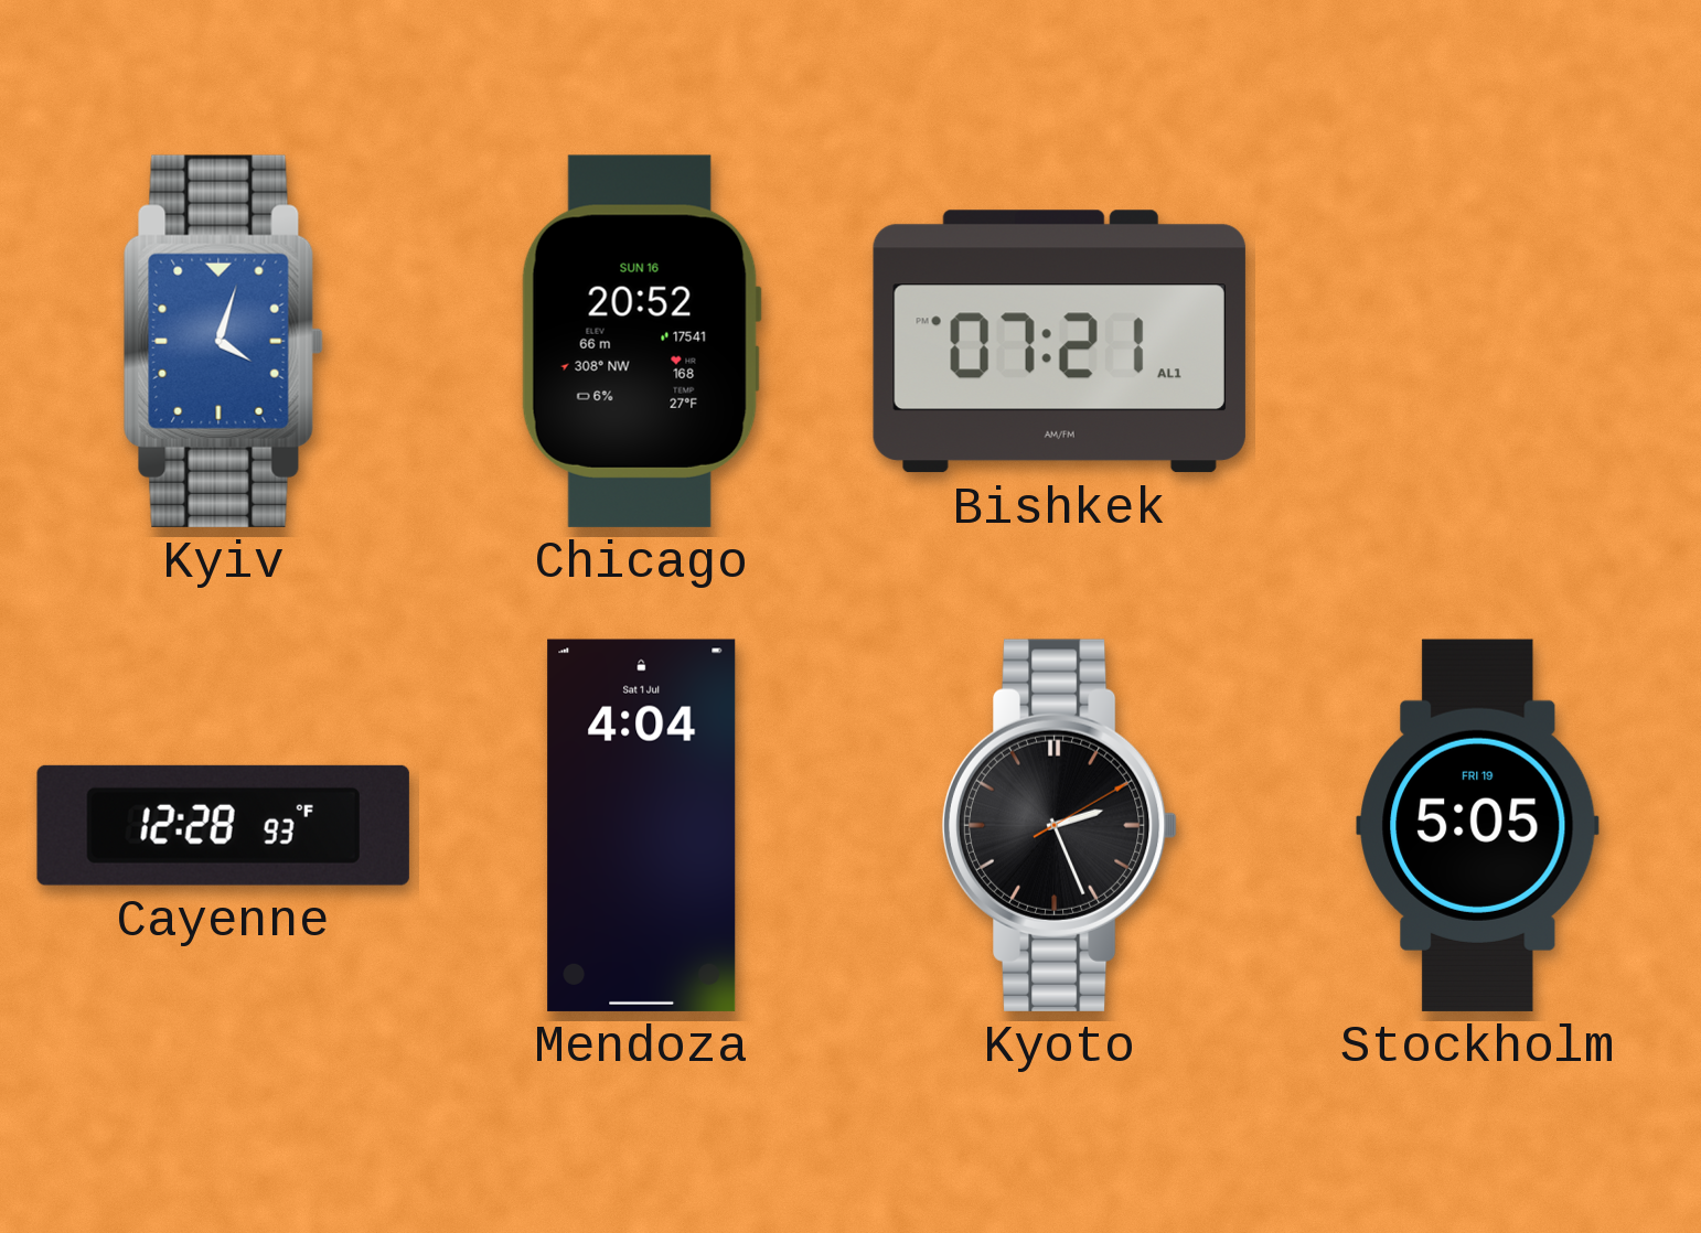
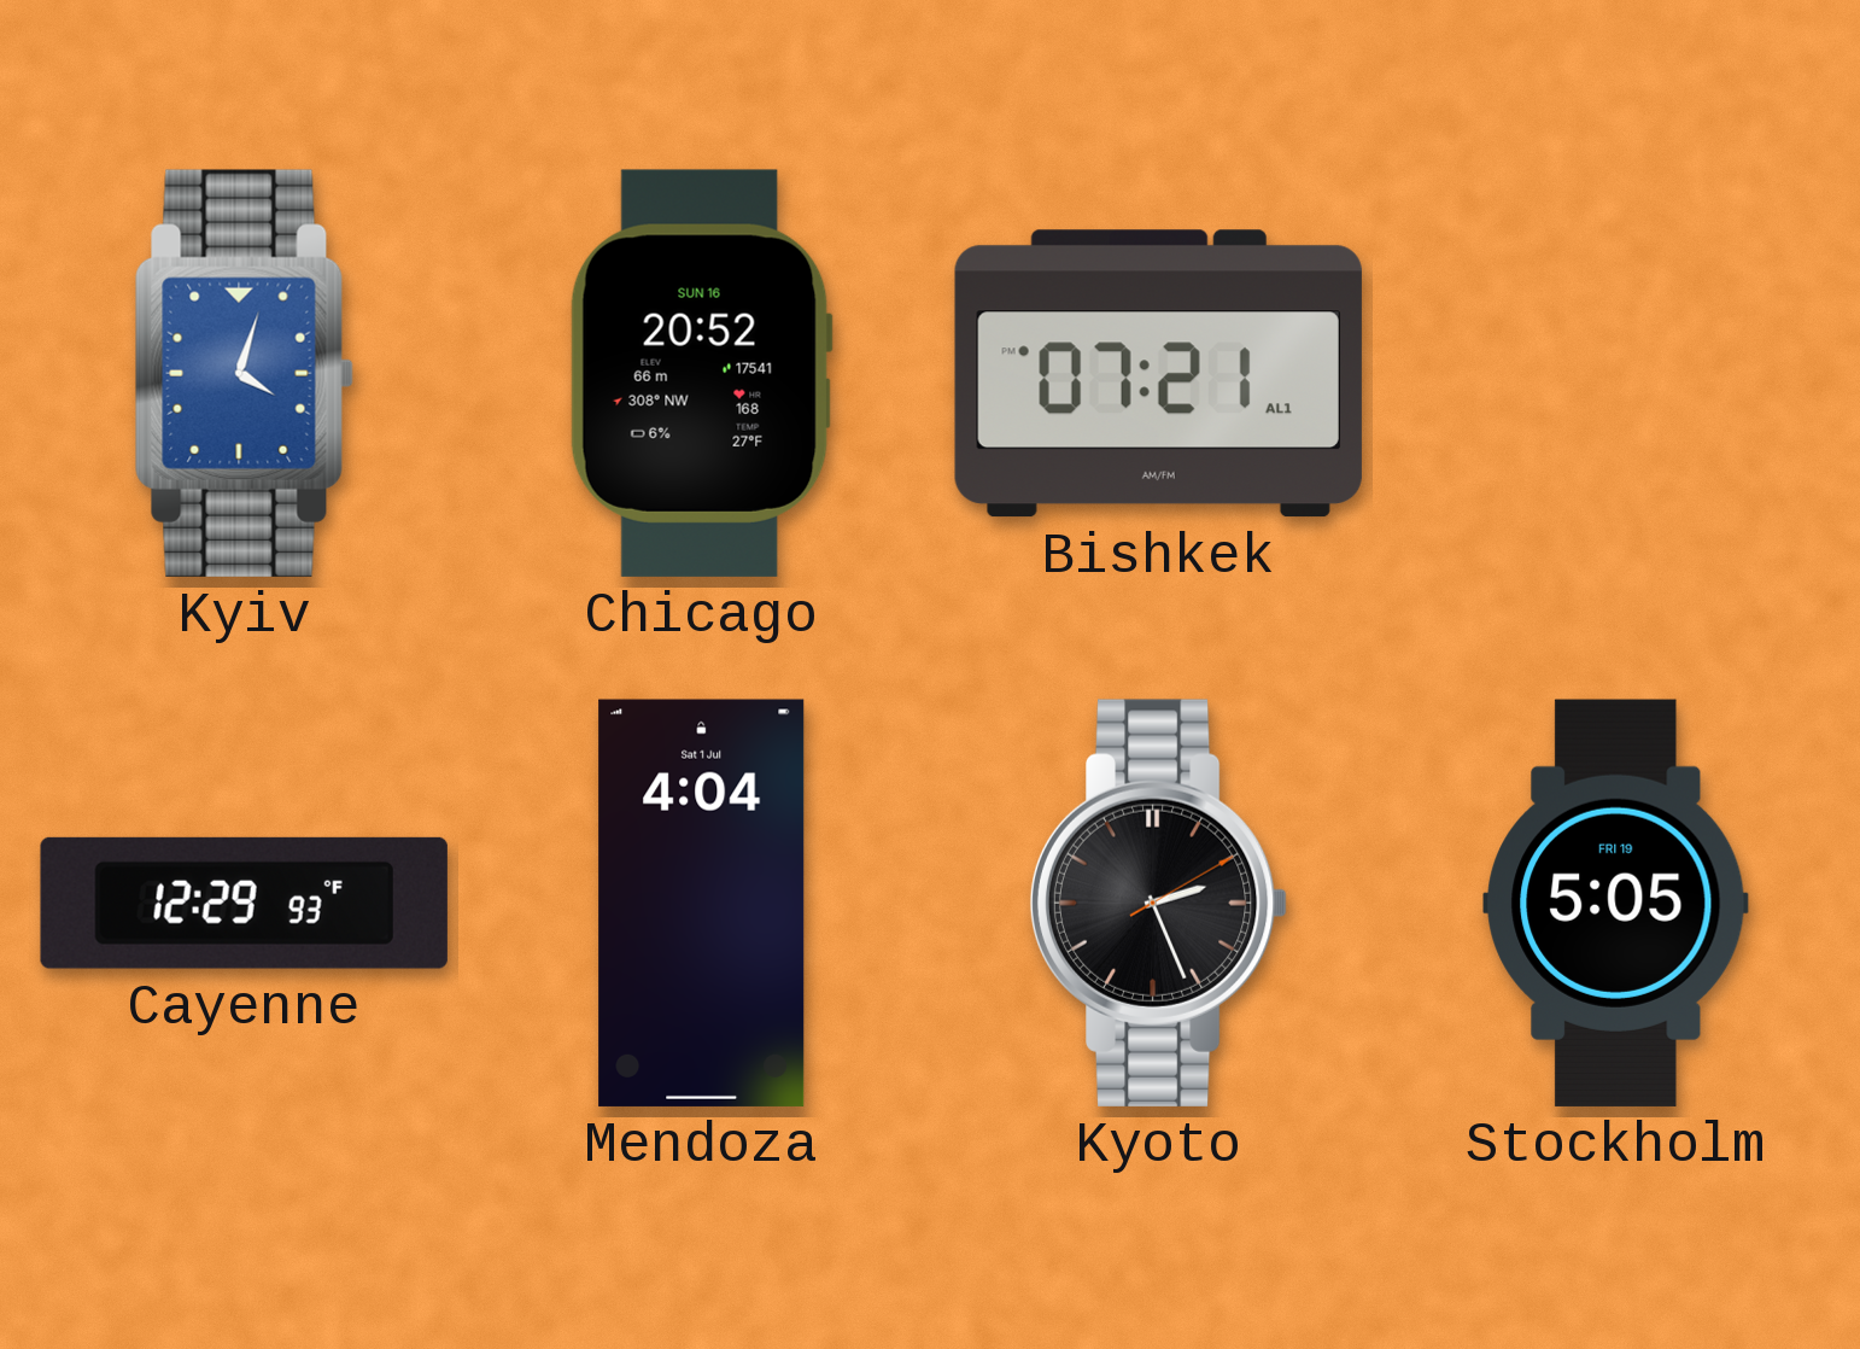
Cayenne: 12:28 -> 12:29 (244, 903)
